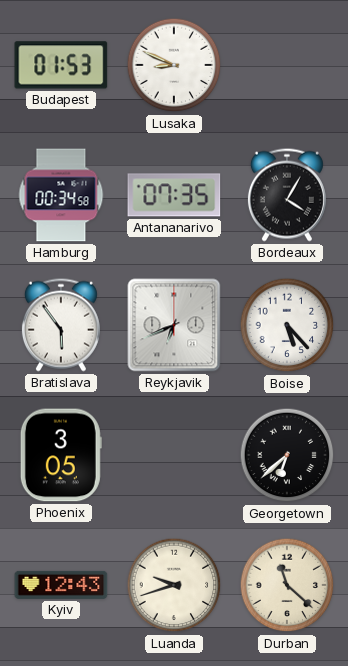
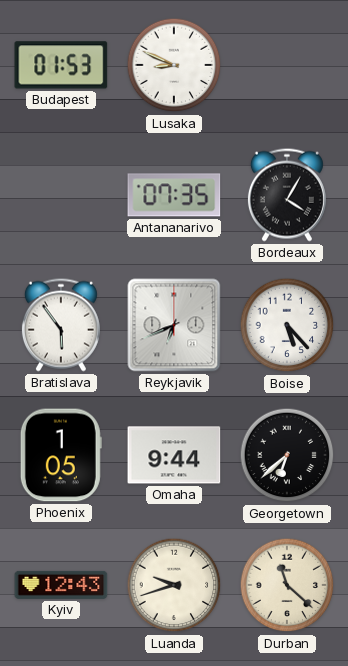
Hamburg: 00:34 -> none (61, 195)
Phoenix: 3:05 -> 1:05 (61, 455)
Omaha: none -> 9:44 (174, 455)
